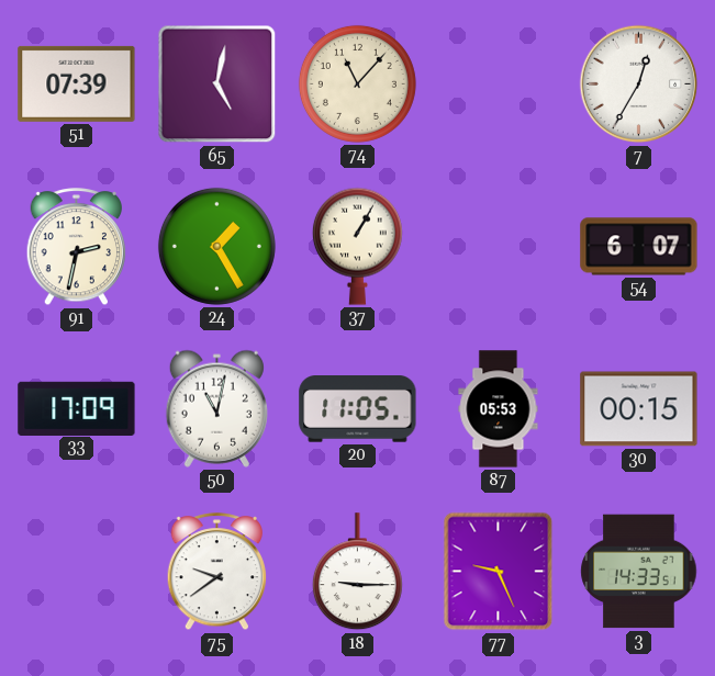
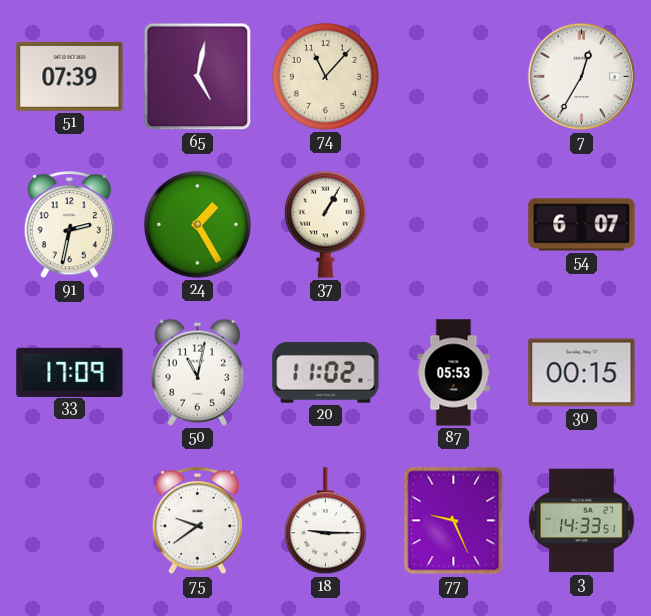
20: 11:05 -> 11:02 (326, 373)
